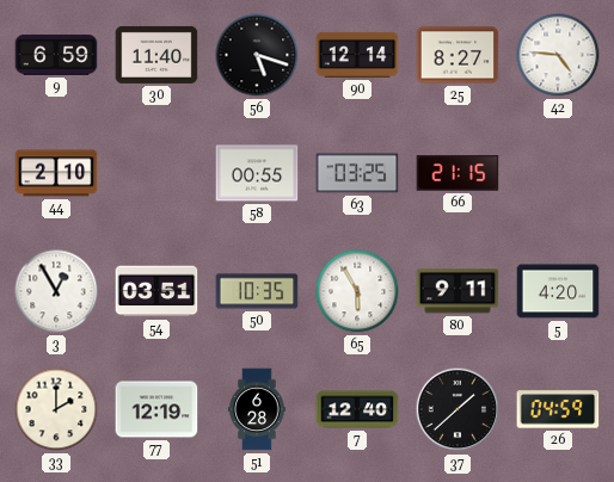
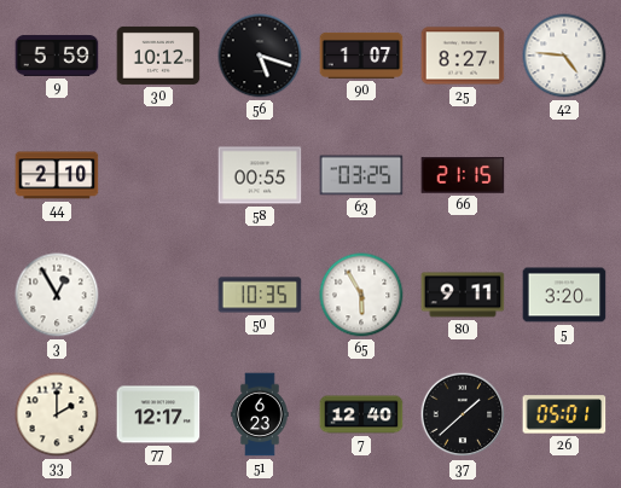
9: 6:59 -> 5:59 (57, 56)
30: 11:40 -> 10:12 (158, 56)
90: 12:14 -> 1:07 (361, 56)
54: 03:51 -> none (156, 291)
5: 4:20 -> 3:20 (564, 295)
77: 12:19 -> 12:17 (158, 414)
51: 6:28 -> 6:23 (260, 414)
26: 04:59 -> 05:01 (564, 414)
